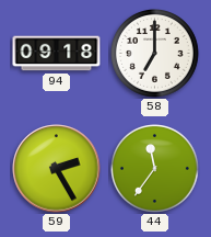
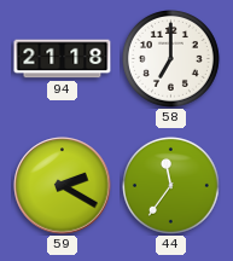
94: 09:18 -> 21:18 (63, 59)
59: 2:25 -> 2:20 (63, 186)
